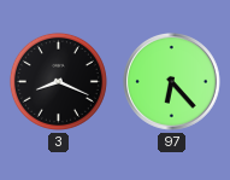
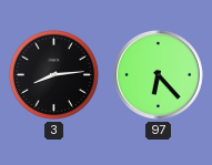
3: 8:19 -> 8:14 (53, 74)
